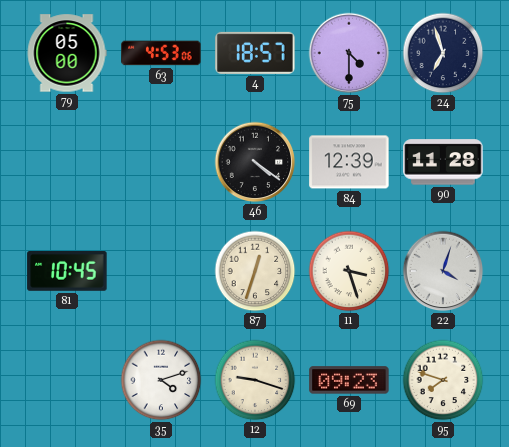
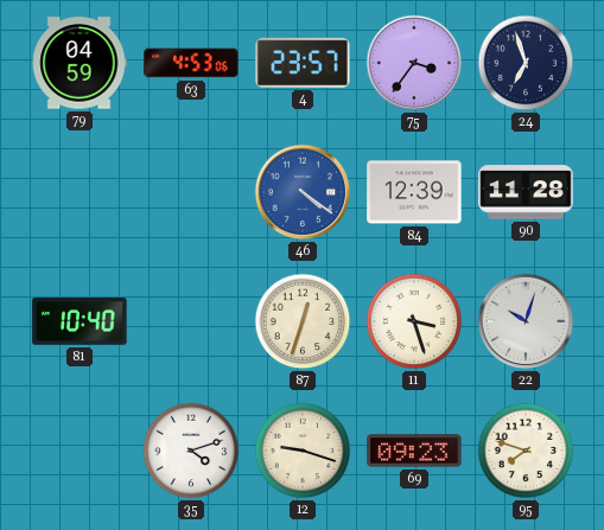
79: 05:00 -> 04:59 (80, 63)
4: 18:57 -> 23:57 (303, 63)
75: 4:30 -> 3:36 (414, 63)
46 dial: black -> blue (303, 192)
81: 10:45 -> 10:40 (80, 323)
22: 4:03 -> 10:03 (526, 321)
